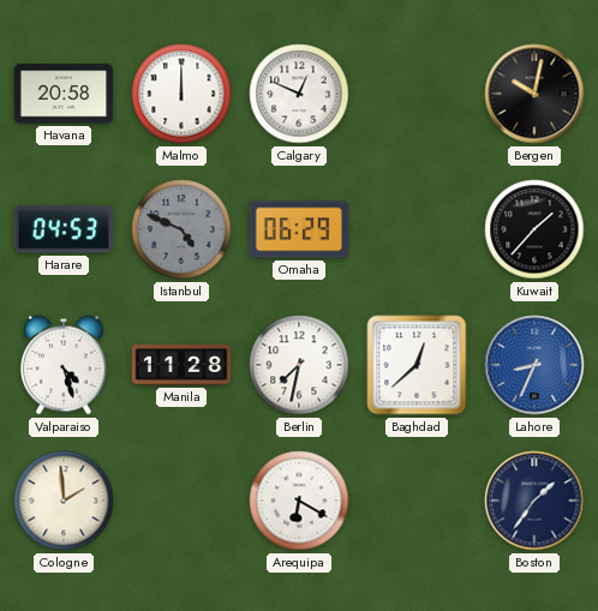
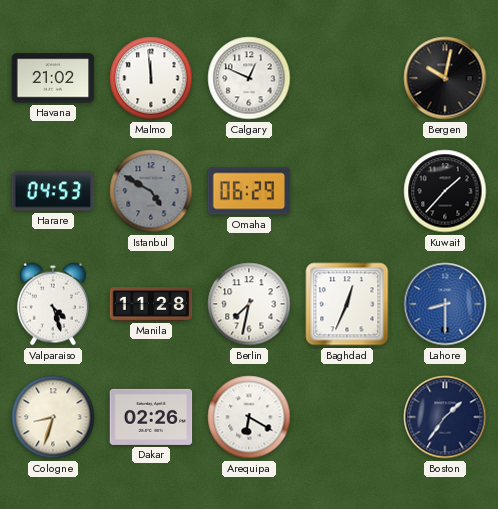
Havana: 20:58 -> 21:02 (53, 78)
Malmo: 12:00 -> 11:59 (151, 78)
Istanbul: 4:49 -> 4:50 (151, 191)
Baghdad: 12:38 -> 12:34 (347, 304)
Lahore: 8:34 -> 8:30 (445, 304)
Cologne: 1:59 -> 8:33 (53, 417)
Dakar: none -> 02:26 (151, 417)
